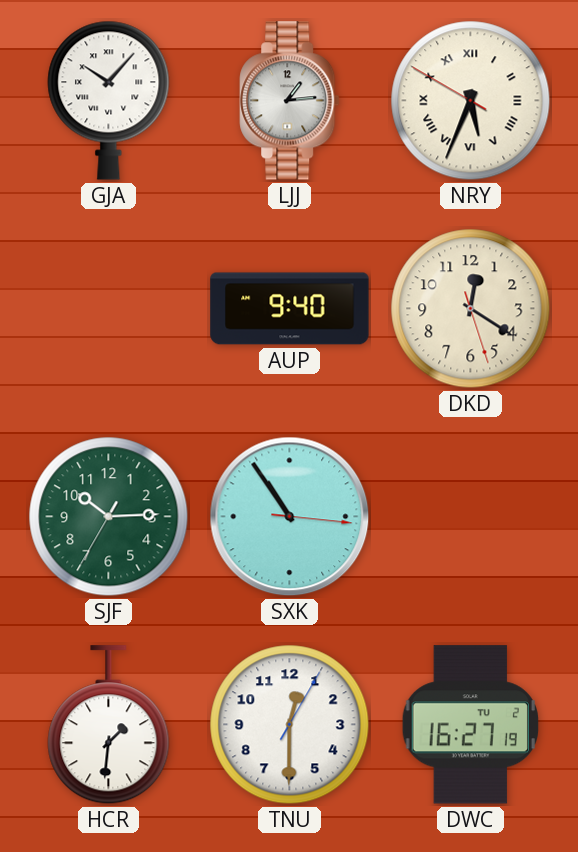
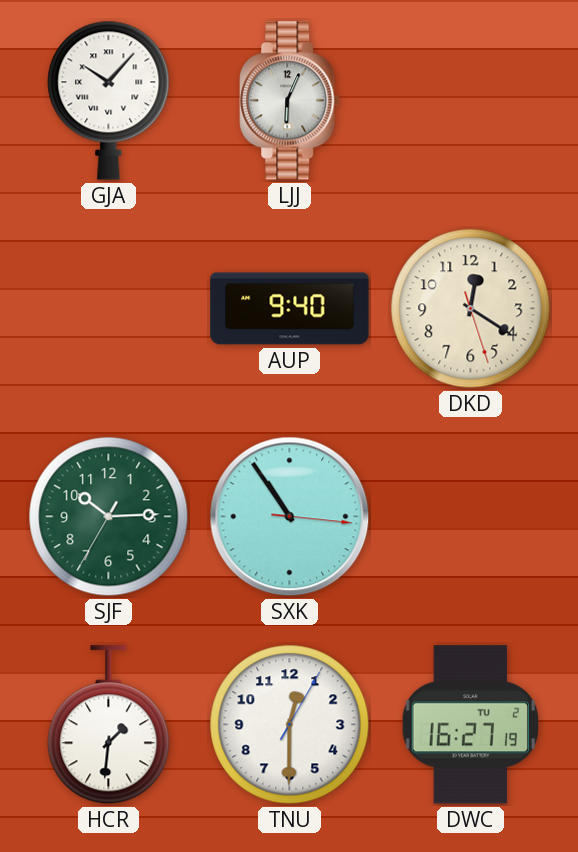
LJJ: 1:14 -> 6:04 (290, 101)
NRY: 5:33 -> none (471, 101)
